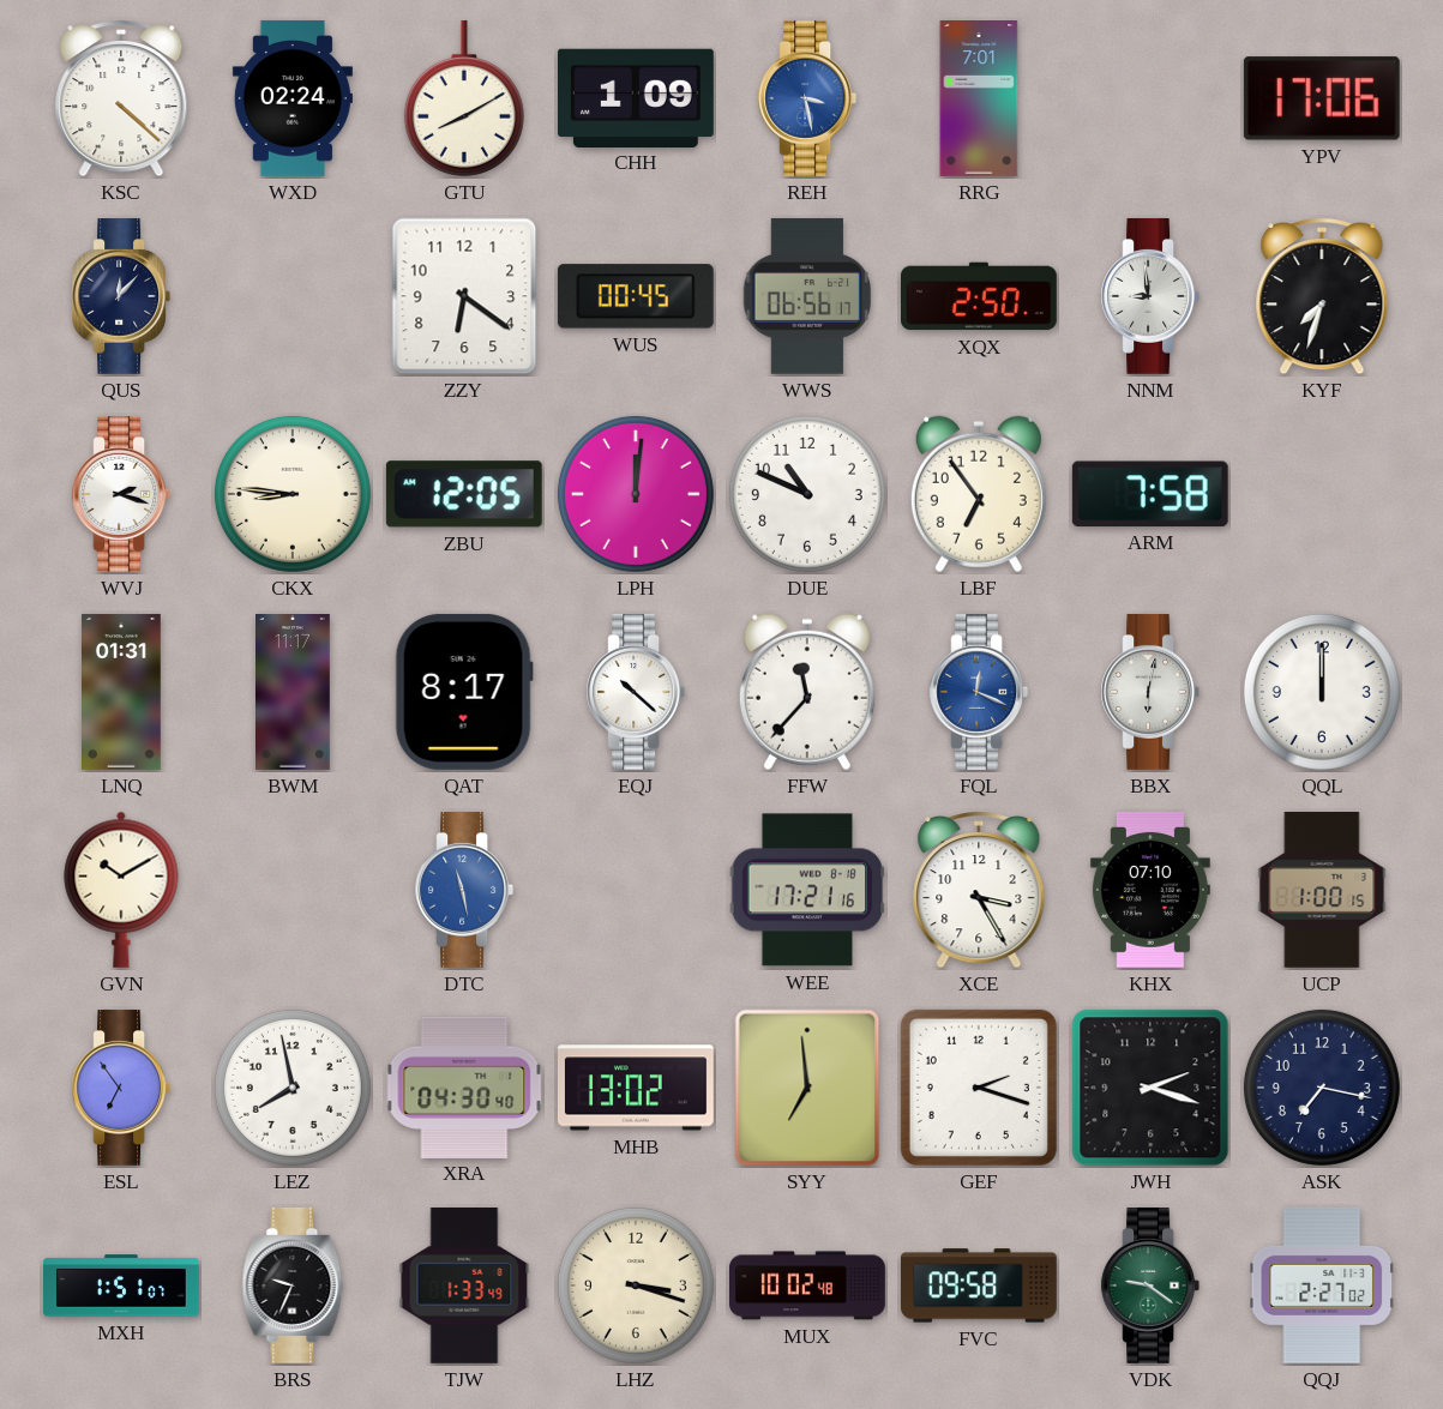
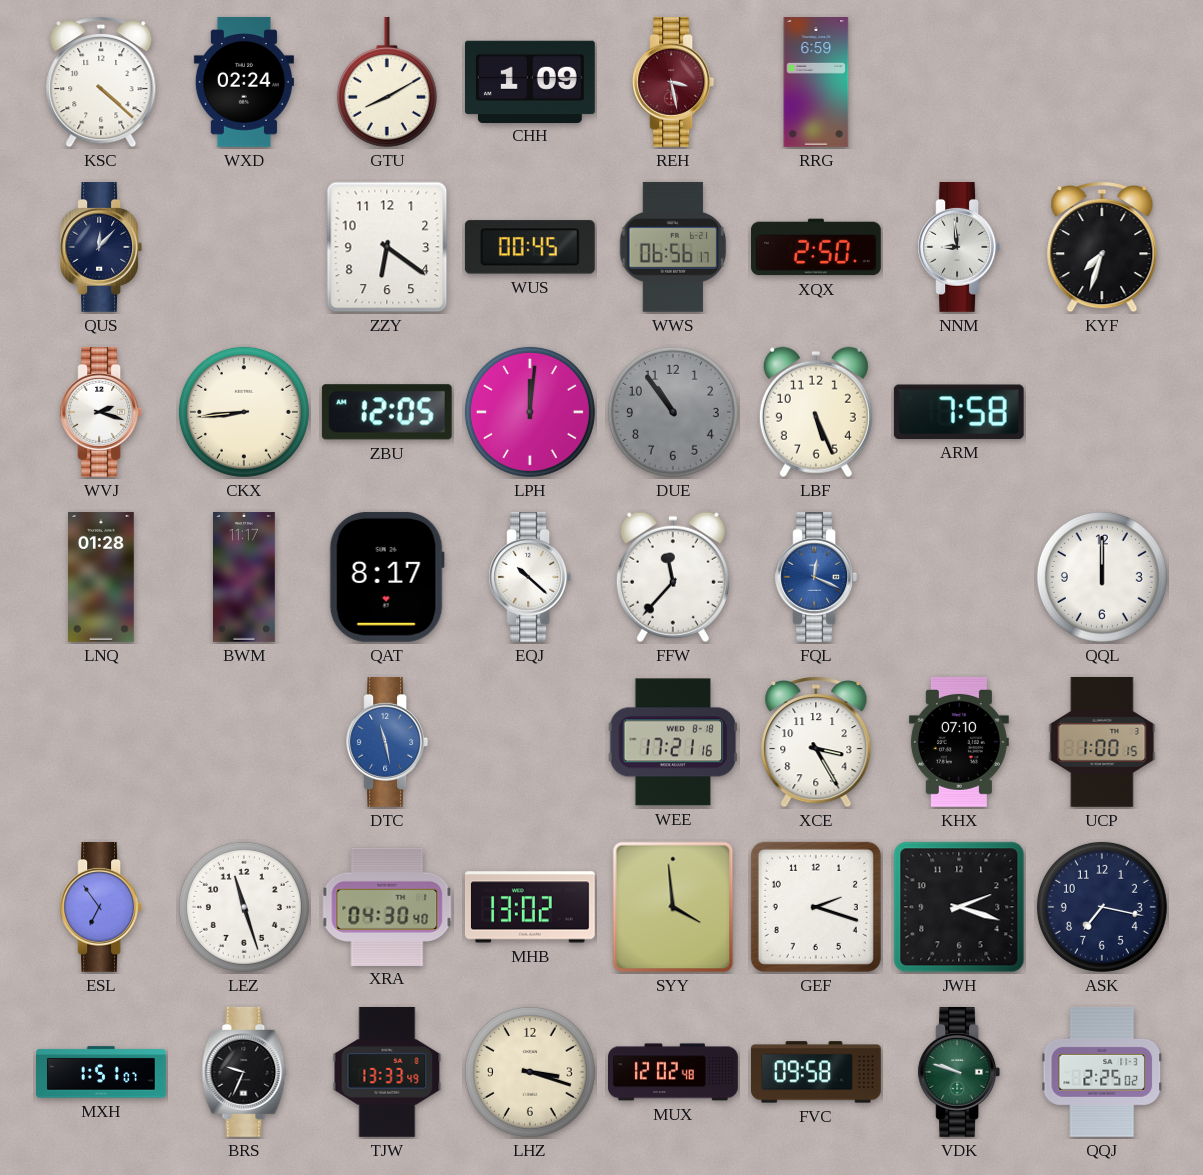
REH dial: blue -> burgundy (673, 82)
RRG: 7:01 -> 6:59 (816, 83)
YPV: 17:06 -> none (1322, 98)
CKX: 8:46 -> 8:44 (244, 412)
DUE: 10:49 -> 10:54 (673, 412)
DUE dial: white -> grey (673, 412)
LBF: 6:54 -> 5:26 (816, 412)
LNQ: 01:31 -> 01:28 (102, 577)
BBX: 6:02 -> none (1150, 692)
GVN: 10:10 -> none (121, 890)
LEZ: 7:58 -> 11:27 (244, 907)
SYY: 6:59 -> 3:59 (673, 907)
TJW: 1:33 -> 13:33 (387, 1072)
MUX: 10:02 -> 12:02 (674, 1072)
VDK: 9:21 -> 9:48 (959, 1072)
QQJ: 2:27 -> 2:25 (1102, 1072)
